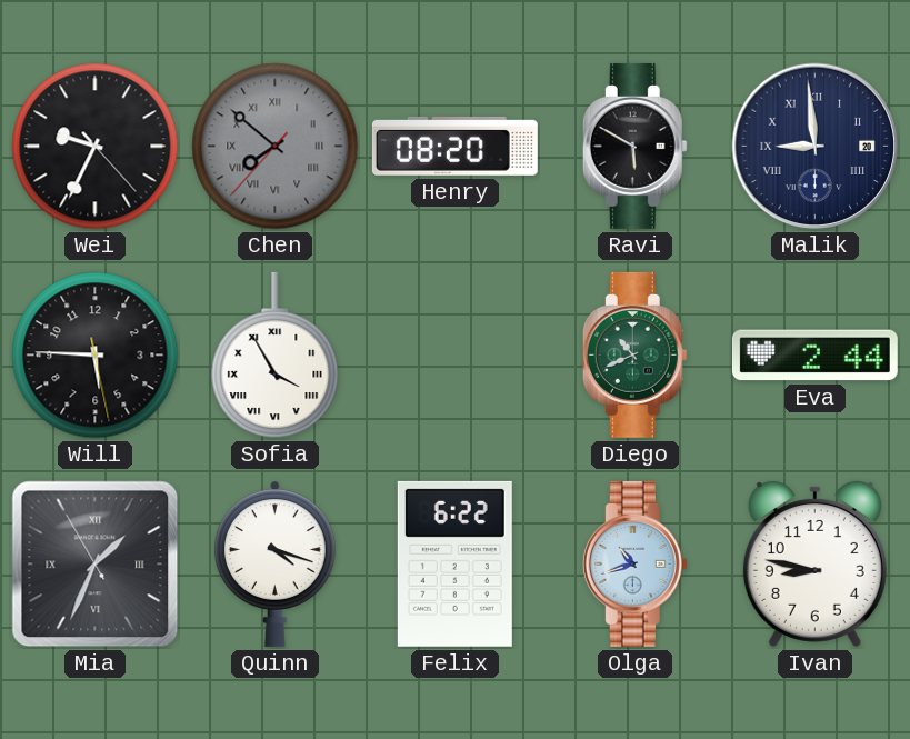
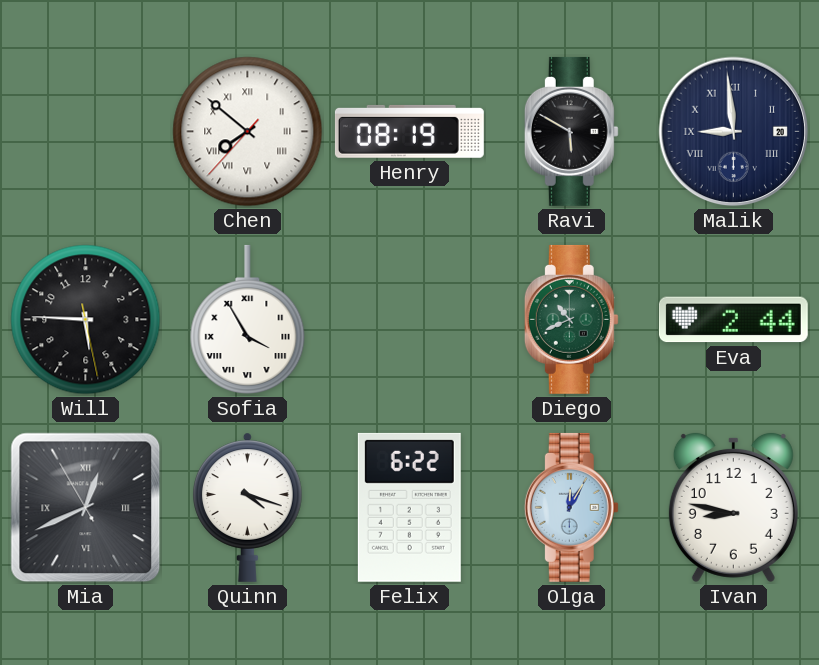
Wei: 9:34 -> none (96, 147)
Chen dial: grey -> white (248, 132)
Henry: 08:20 -> 08:19 (409, 131)
Mia: 1:33 -> 12:40 (86, 508)
Olga: 10:42 -> 12:05 (571, 507)
